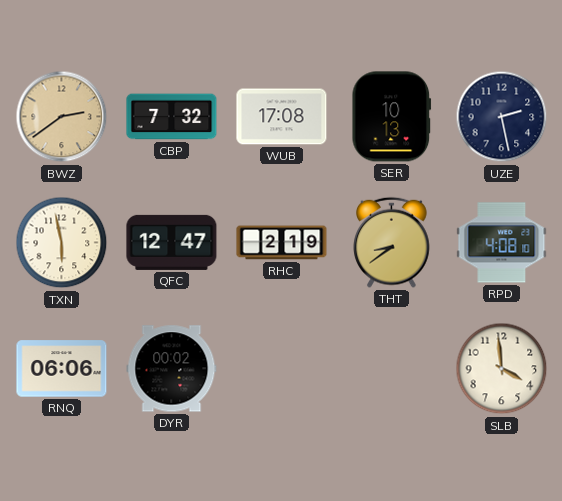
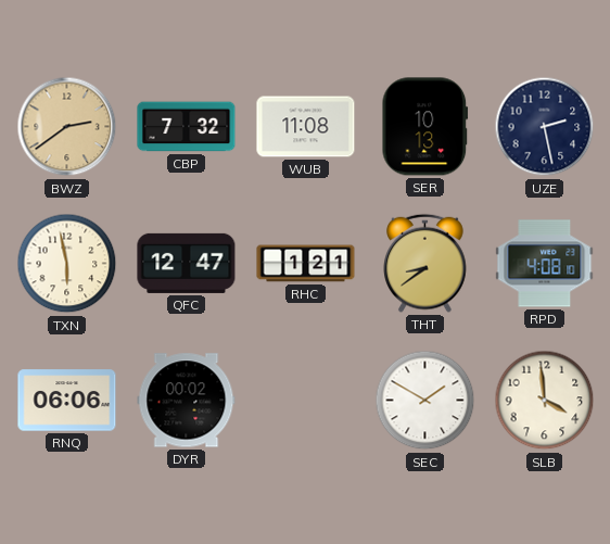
WUB: 17:08 -> 11:08 (306, 127)
RHC: 2:19 -> 1:21 (306, 264)
SEC: none -> 1:50 (425, 401)
